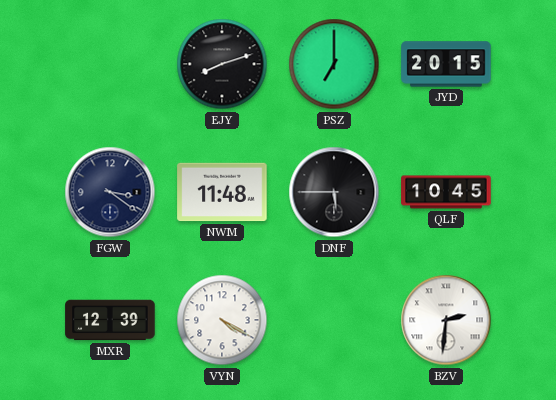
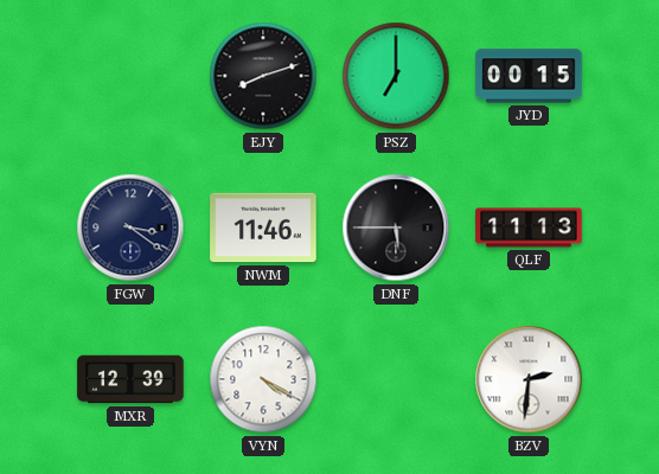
JYD: 20:15 -> 00:15 (529, 76)
NWM: 11:48 -> 11:46 (263, 228)
QLF: 10:45 -> 11:13 (529, 228)
